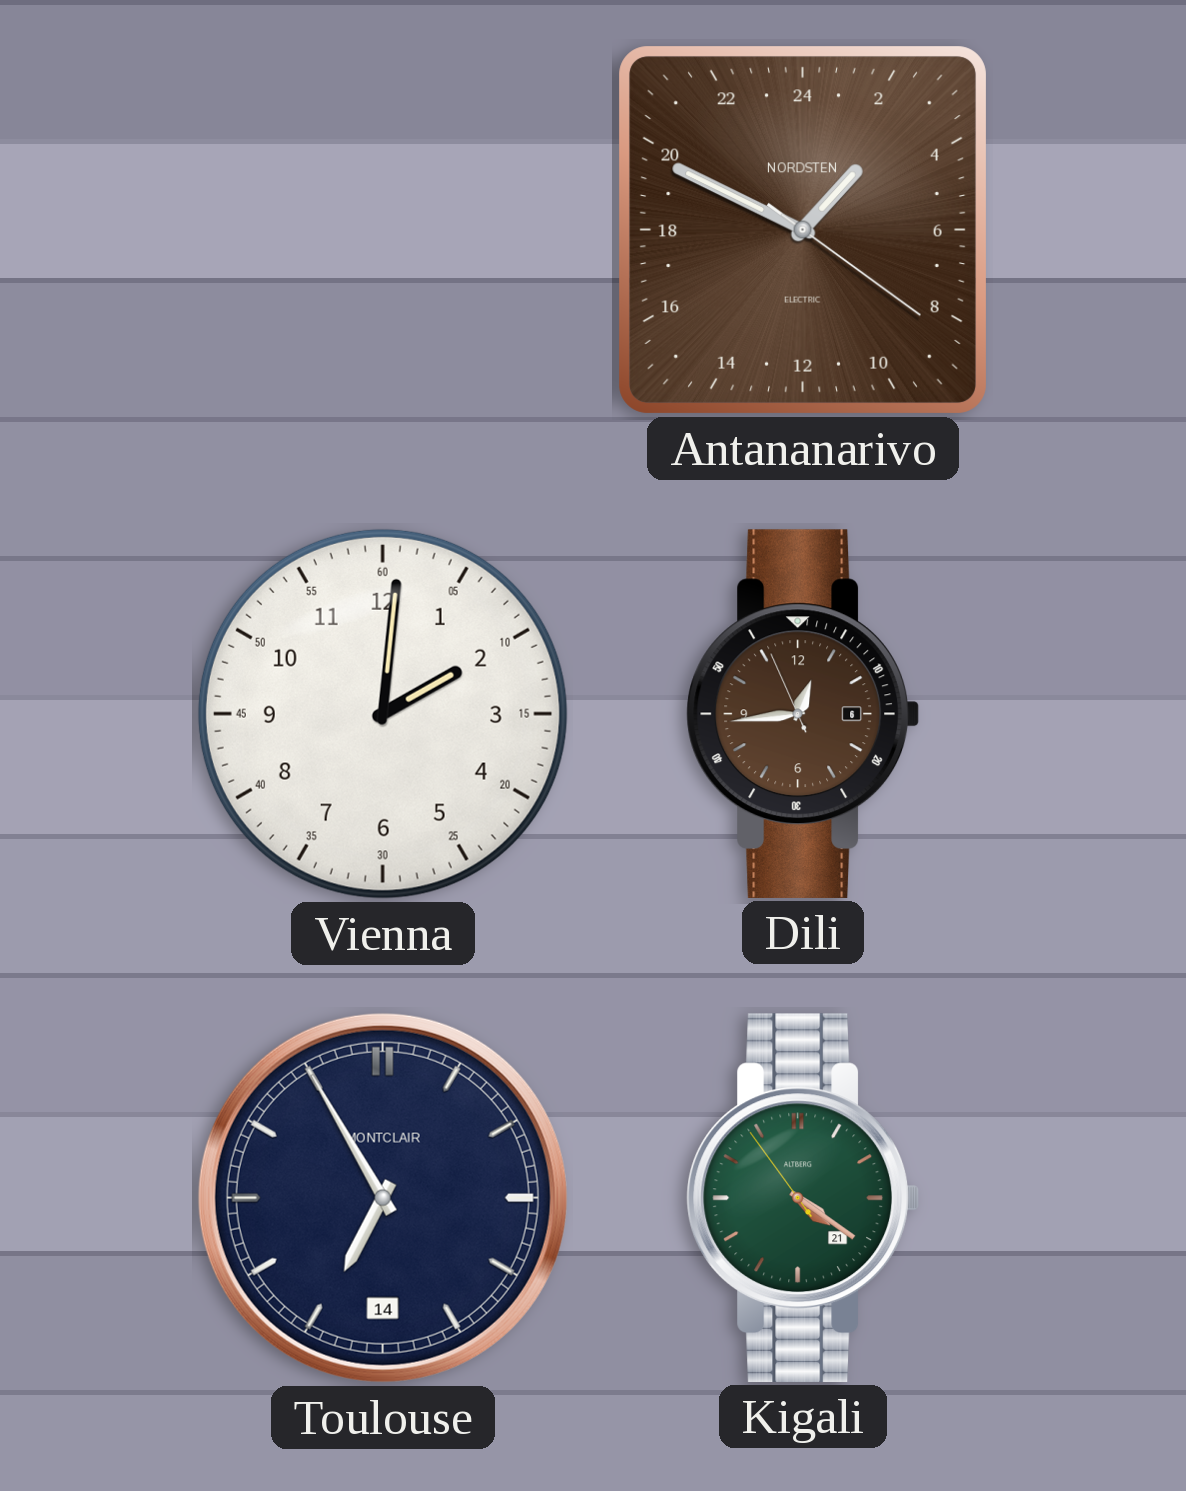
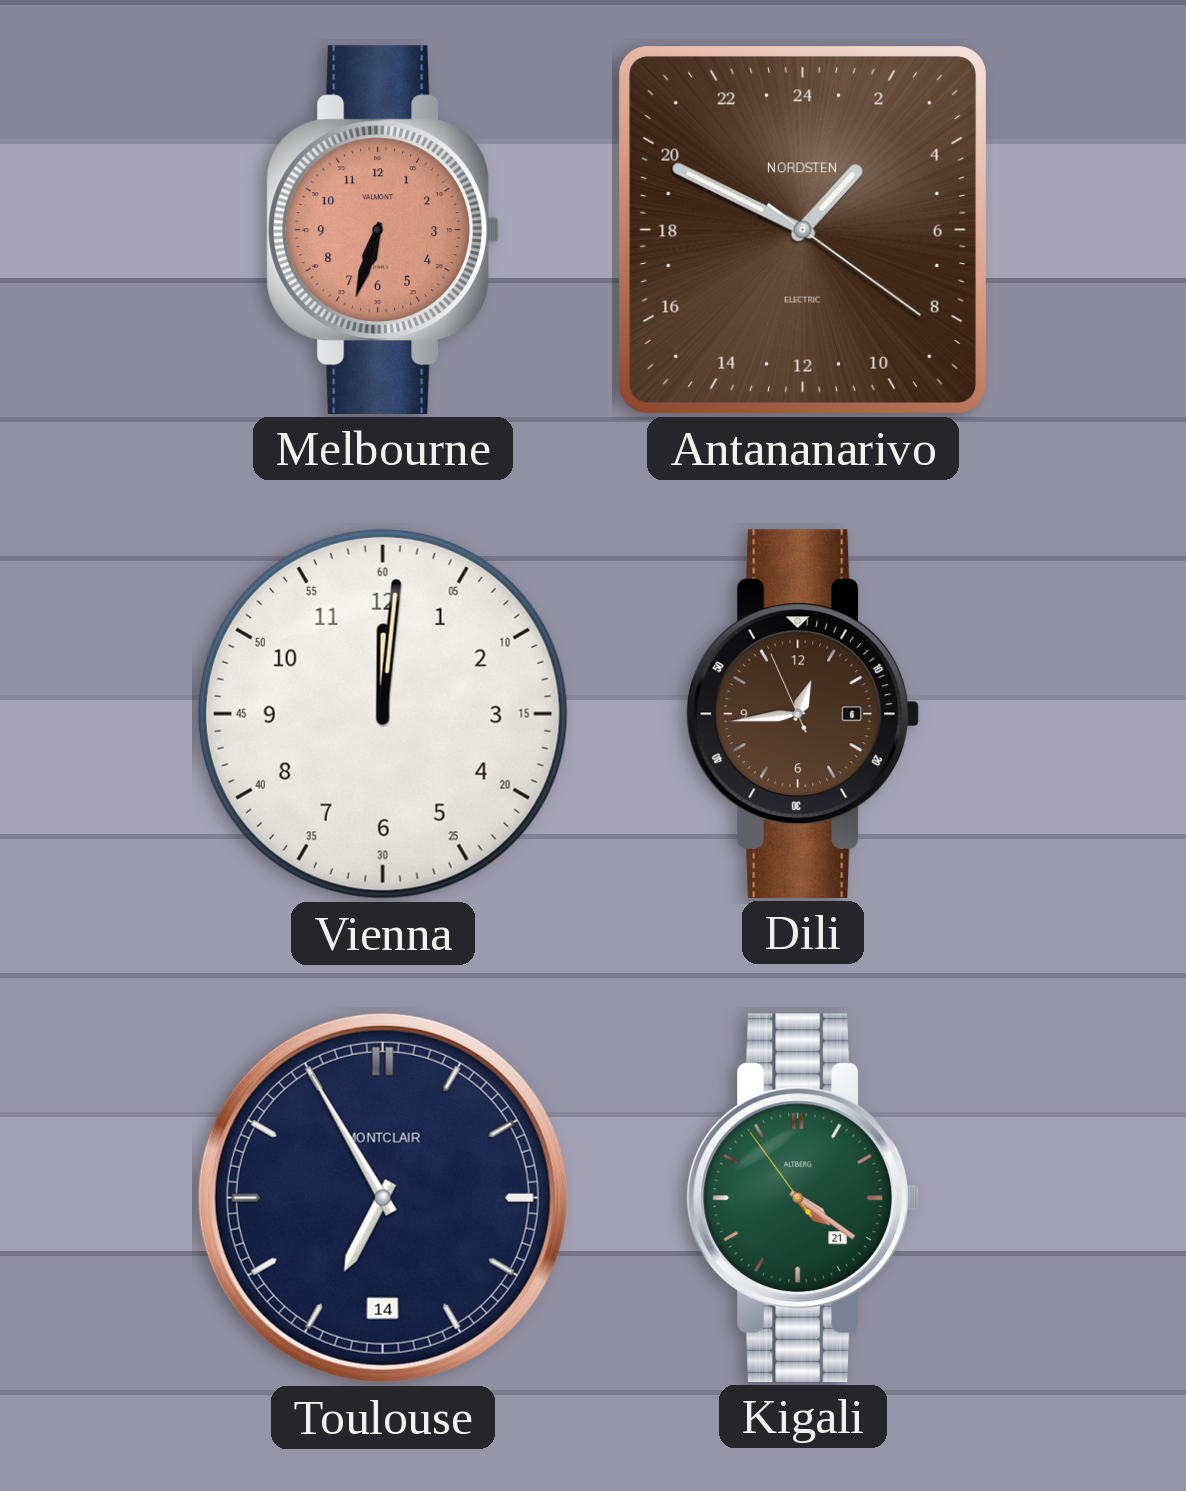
Melbourne: none -> 6:33 (382, 230)
Vienna: 2:01 -> 12:01 (383, 714)
